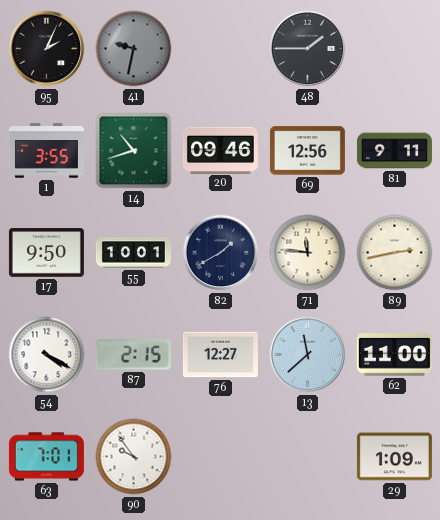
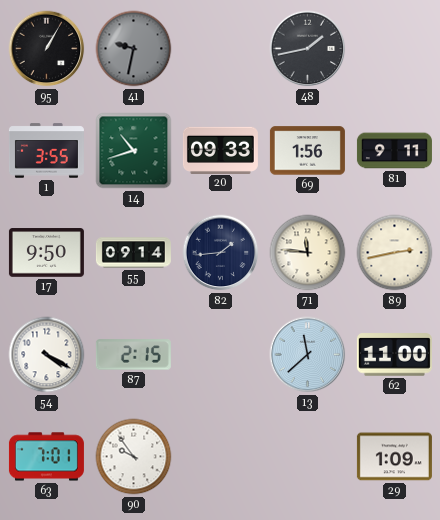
95: 2:04 -> 1:05 (47, 49)
48: 1:45 -> 1:43 (308, 49)
20: 09:46 -> 09:33 (220, 150)
69: 12:56 -> 1:56 (307, 151)
55: 10:01 -> 09:14 (133, 253)
82: 1:40 -> 1:44 (221, 253)
76: 12:27 -> none (220, 355)
